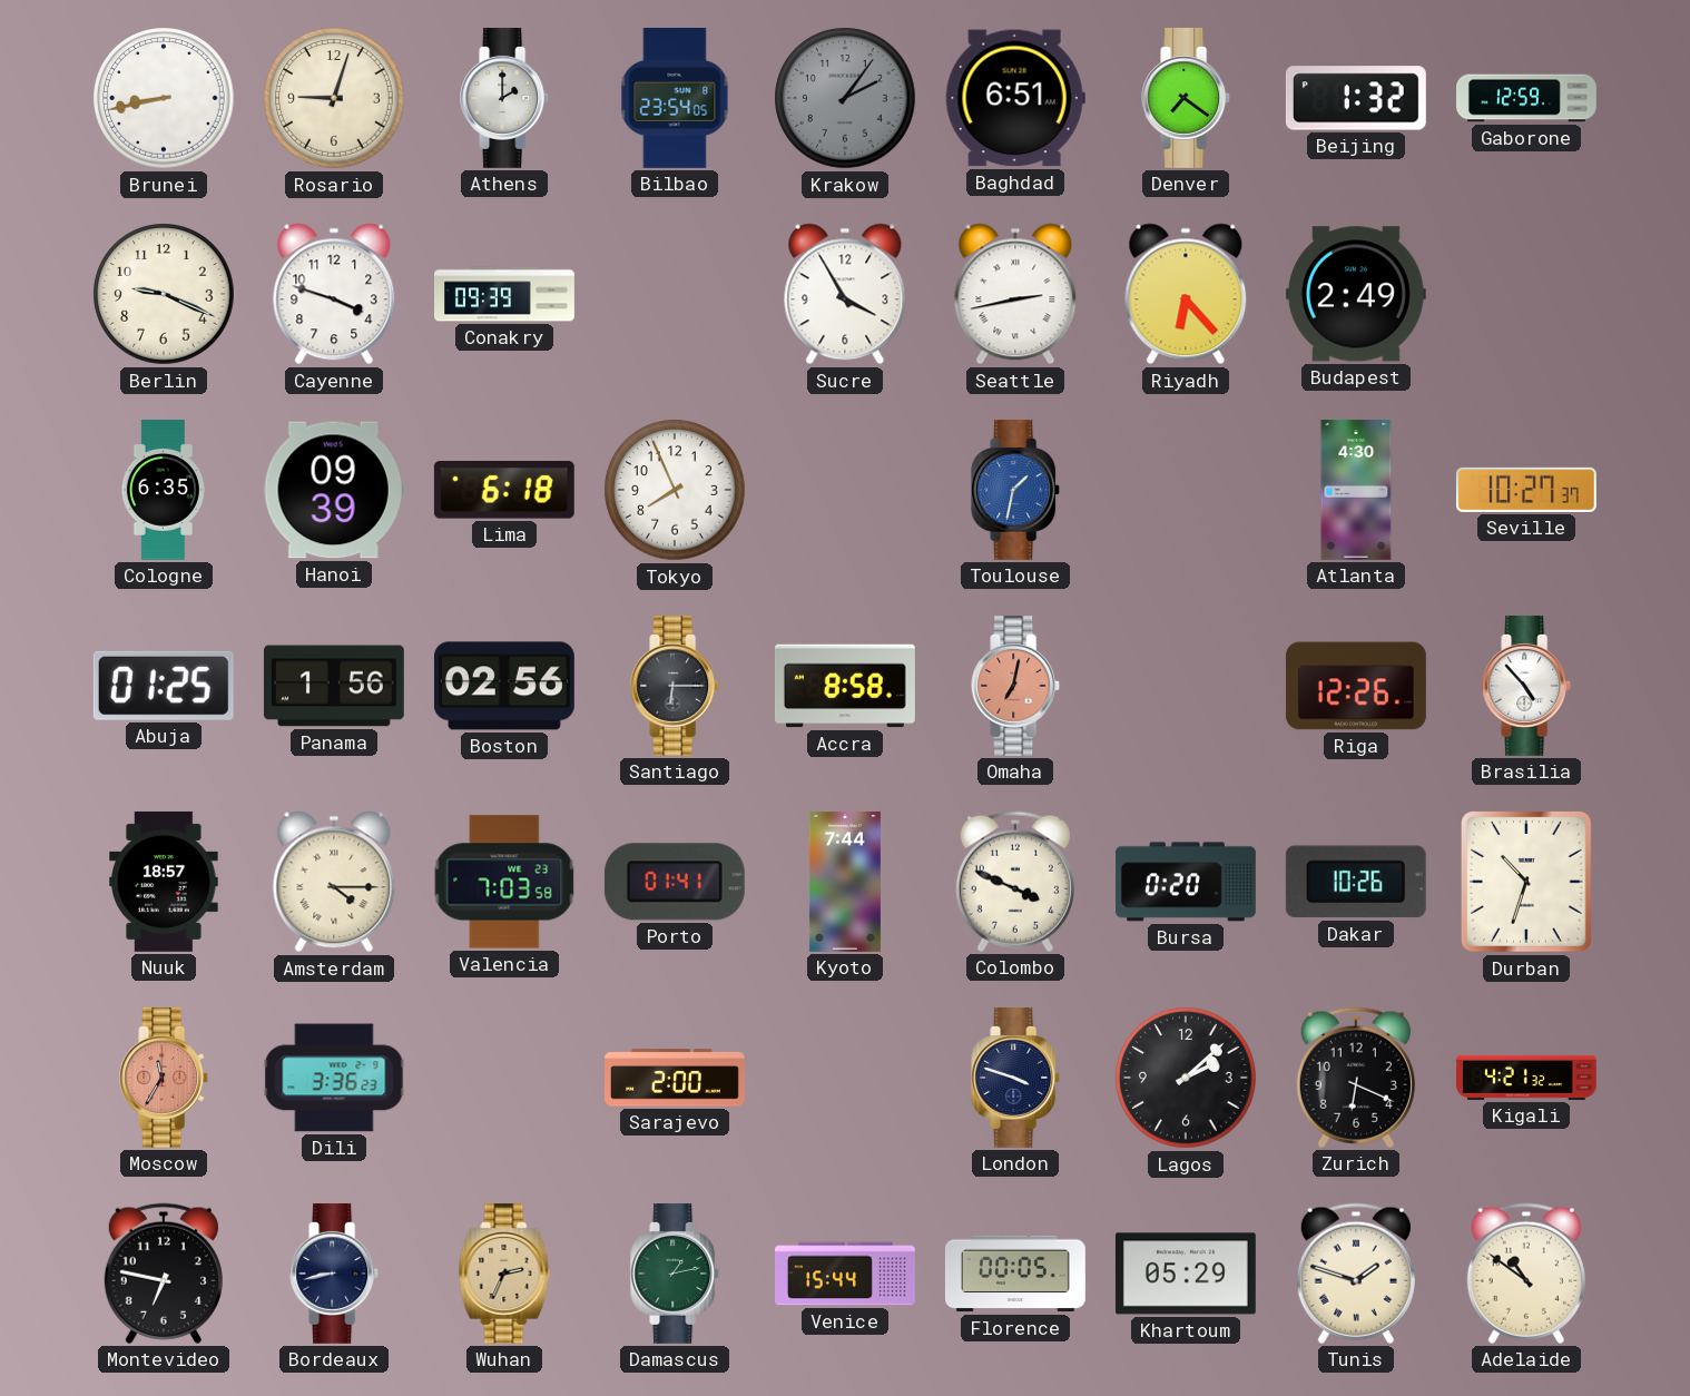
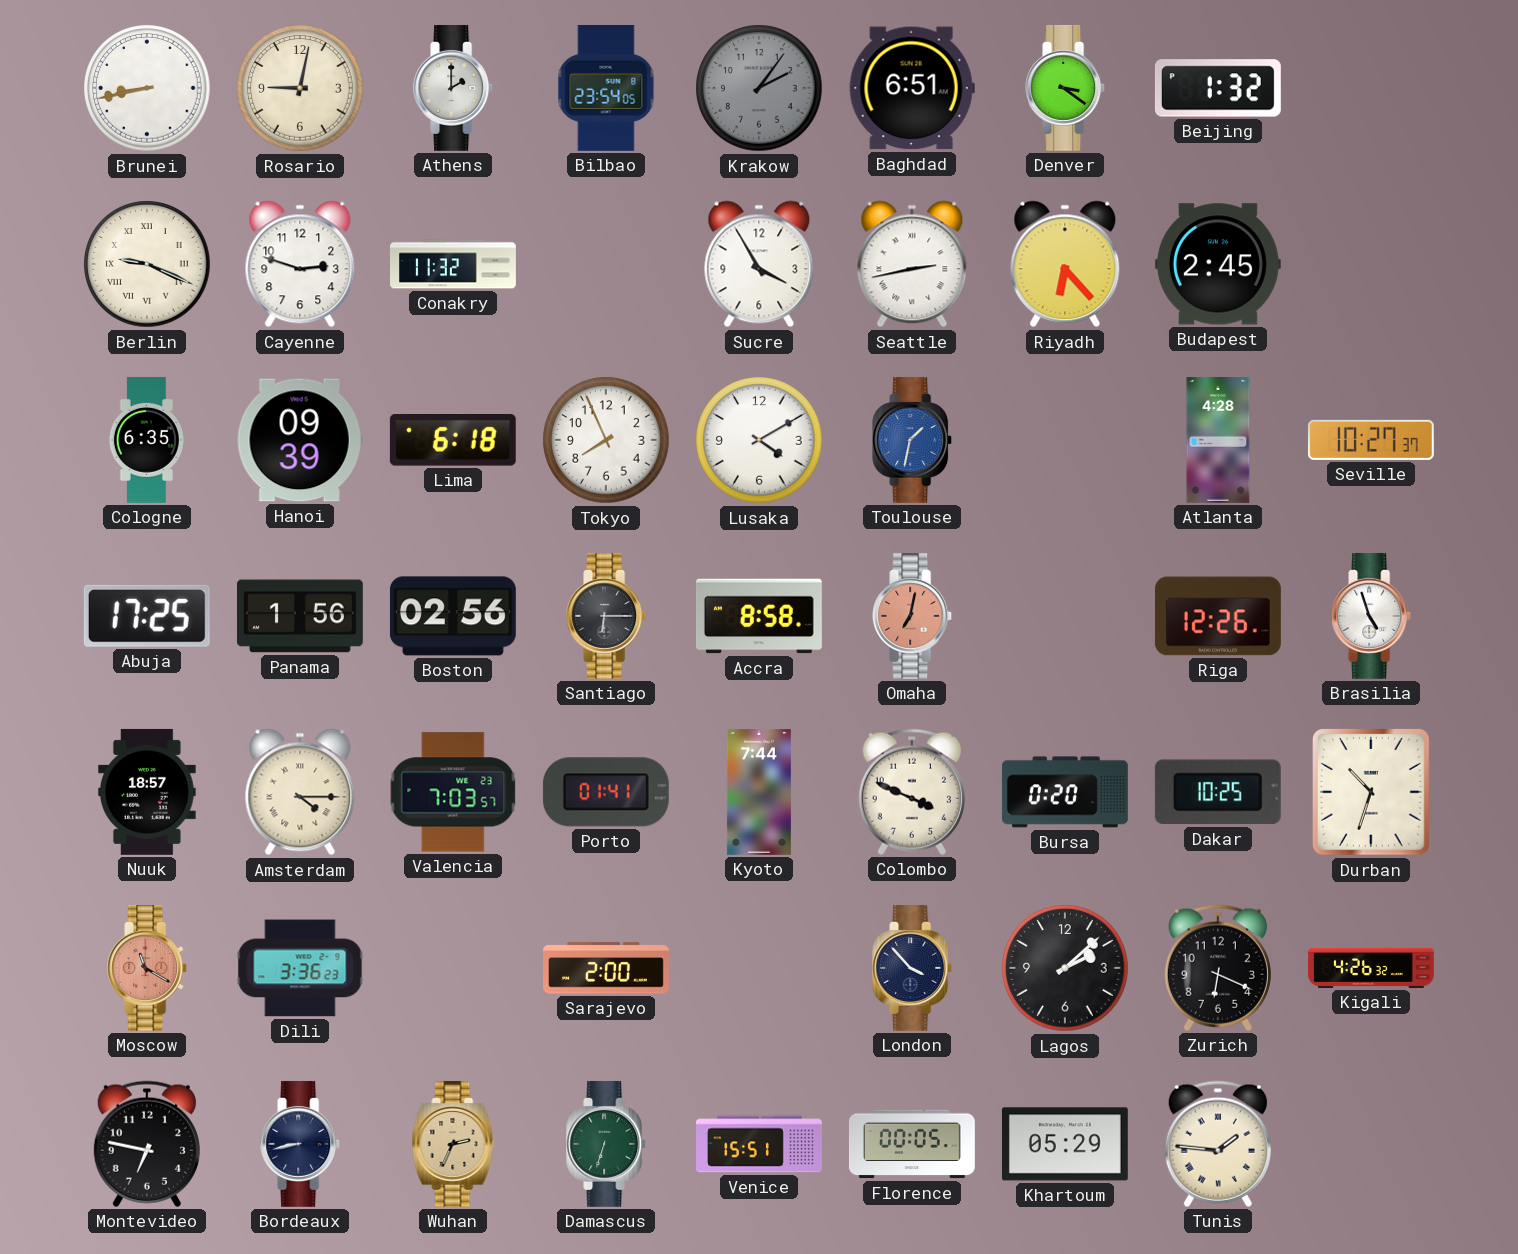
Rosario: 9:03 -> 9:02 (300, 88)
Denver: 7:21 -> 3:21 (1066, 88)
Gaborone: 12:59 -> none (1527, 98)
Berlin numerals: Arabic -> Roman (147, 264)
Cayenne: 3:48 -> 2:48 (300, 264)
Conakry: 09:39 -> 11:32 (454, 264)
Budapest: 2:49 -> 2:45 (1218, 264)
Lusaka: none -> 4:10 (759, 440)
Atlanta: 4:30 -> 4:28 (1218, 440)
Abuja: 01:25 -> 17:25 (147, 616)
Brasilia: 4:53 -> 4:57 (1372, 616)
Valencia: 7:03:58 -> 7:03:57 (453, 792)
Dakar: 10:26 -> 10:25 (1218, 792)
Moscow: 11:35 -> 11:20 (148, 968)
London: 3:48 -> 3:53 (913, 968)
Kigali: 4:21 -> 4:26 (1372, 968)
Damascus: 1:13 -> 6:33 (607, 1144)
Venice: 15:44 -> 15:51 (760, 1144)
Tunis: 1:48 -> 1:46 (1218, 1144)
Adelaide: 10:51 -> none (1526, 1274)
